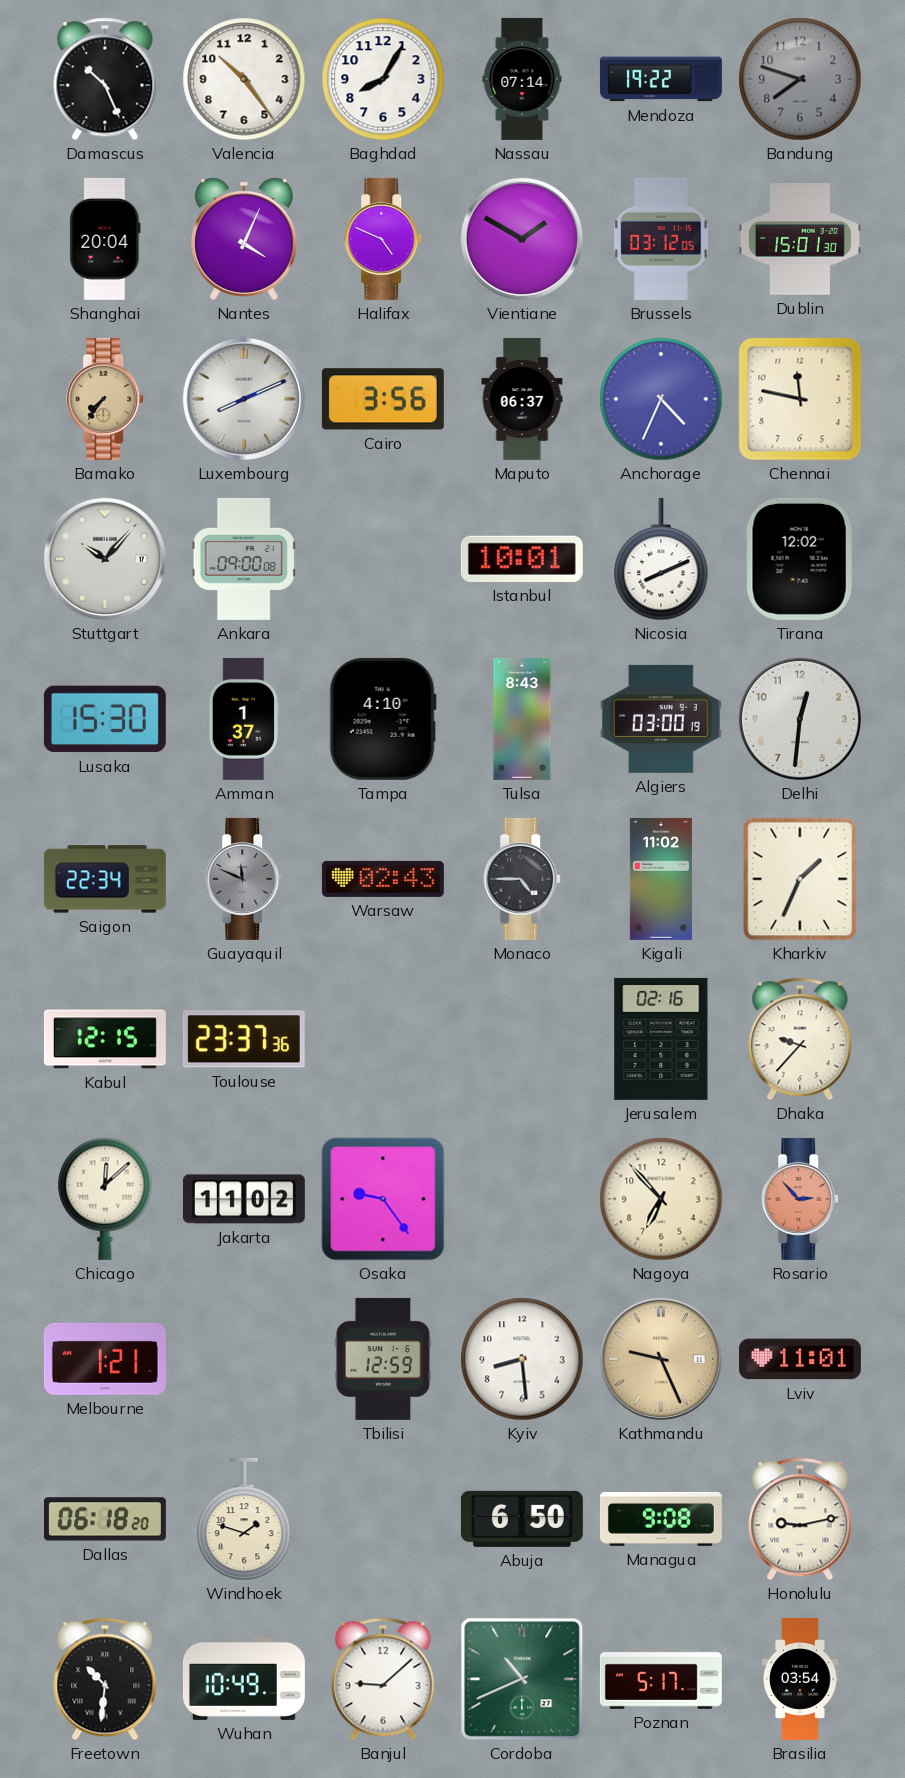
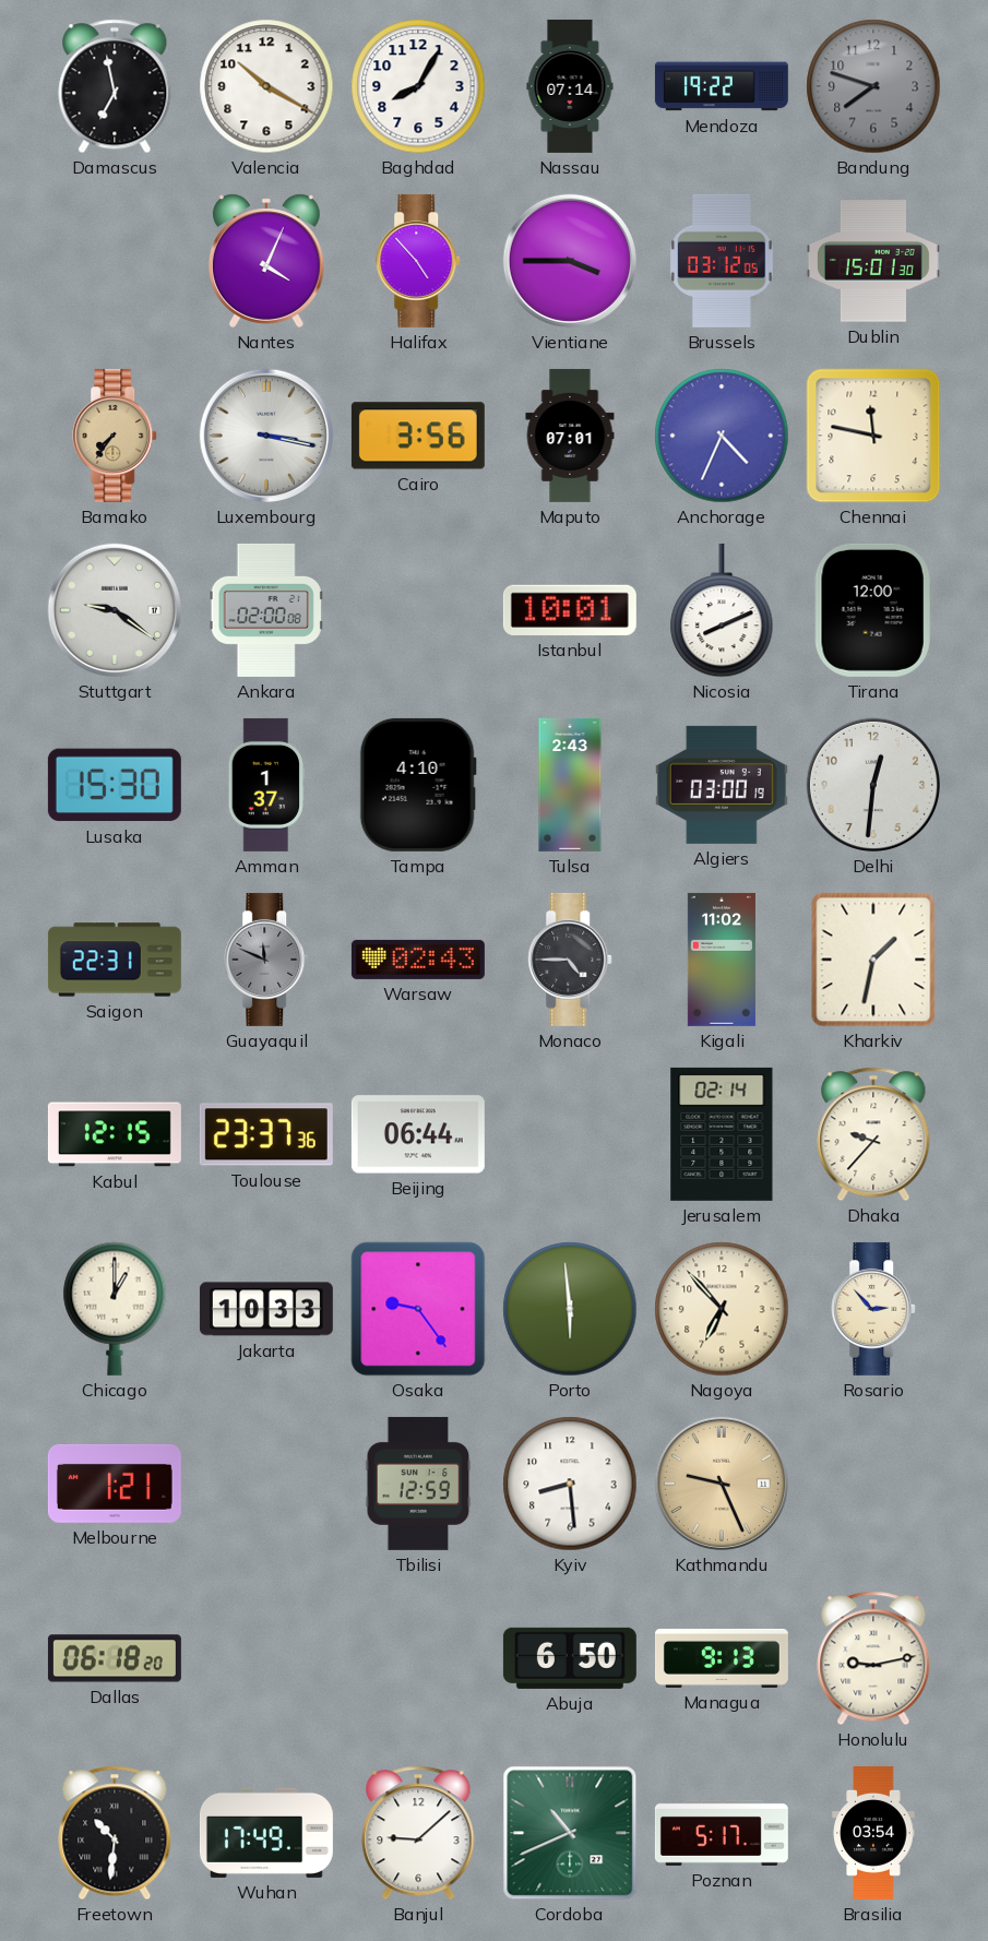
Damascus: 10:26 -> 6:58 (115, 86)
Valencia: 10:24 -> 10:20 (266, 86)
Shanghai: 20:04 -> none (105, 239)
Halifax: 4:49 -> 4:53 (419, 261)
Vientiane: 1:50 -> 3:45 (570, 261)
Luxembourg: 8:11 -> 3:17 (266, 436)
Maputo: 06:37 -> 07:01 (570, 436)
Stuttgart: 10:07 -> 9:21 (115, 610)
Ankara: 09:00 -> 02:00 (266, 610)
Tirana: 12:02 -> 12:00 (873, 610)
Tulsa: 8:43 -> 2:43 (570, 785)
Saigon: 22:34 -> 22:31 (115, 960)
Kharkiv: 1:34 -> 1:32 (873, 960)
Beijing: none -> 06:44 (418, 1134)
Jerusalem: 02:16 -> 02:14 (722, 1134)
Chicago: 12:08 -> 1:00 (115, 1309)
Jakarta: 11:02 -> 10:33 (266, 1309)
Porto: none -> 5:59 (570, 1309)
Rosario dial: salmon -> cream (874, 1309)
Lviv: 11:01 -> none (800, 1359)
Windhoek: 1:48 -> none (244, 1519)
Managua: 9:08 -> 9:13 (722, 1658)
Wuhan: 10:49 -> 17:49 (266, 1833)
